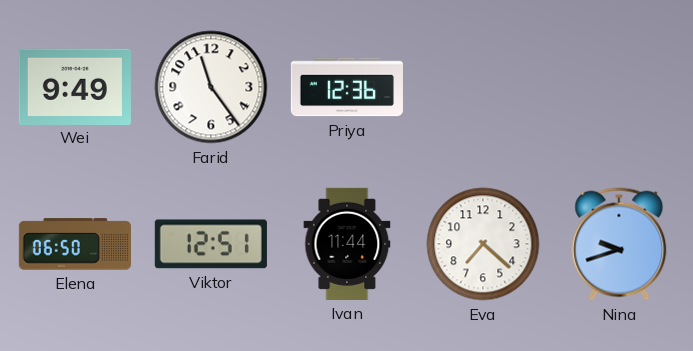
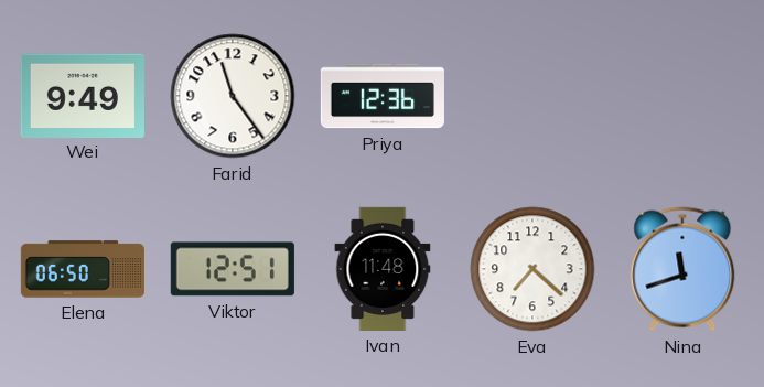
Ivan: 11:44 -> 11:48 (383, 269)
Nina: 9:42 -> 11:42 (682, 269)
